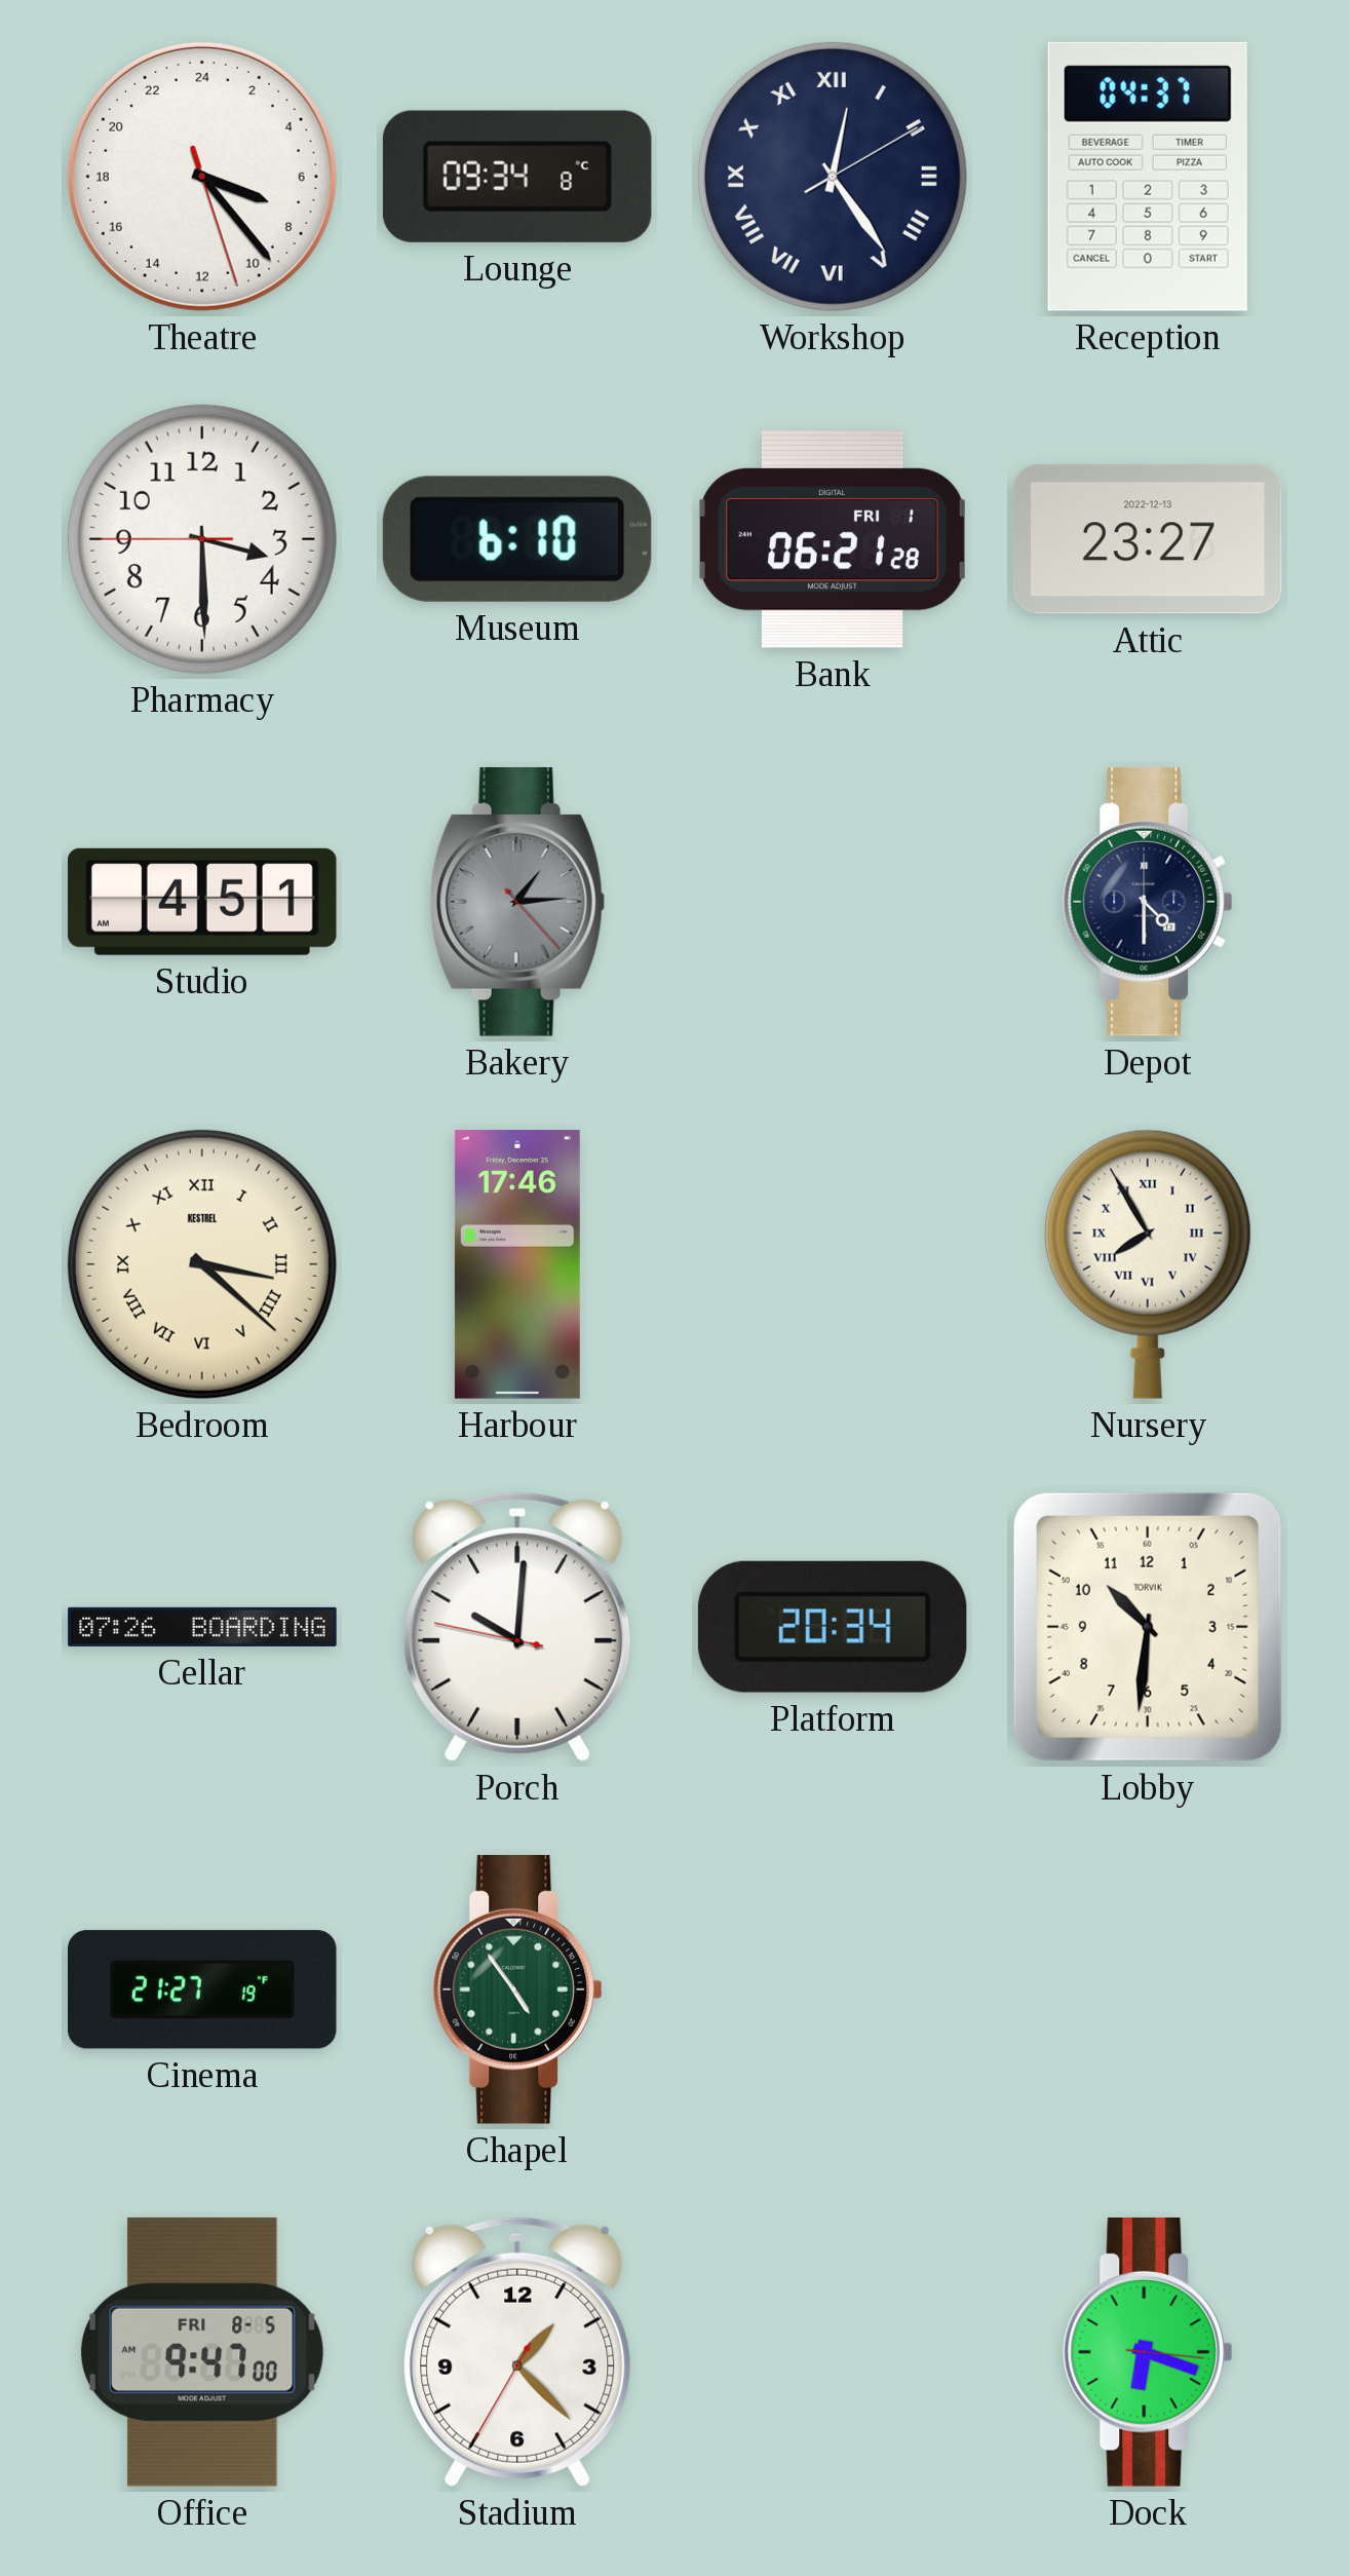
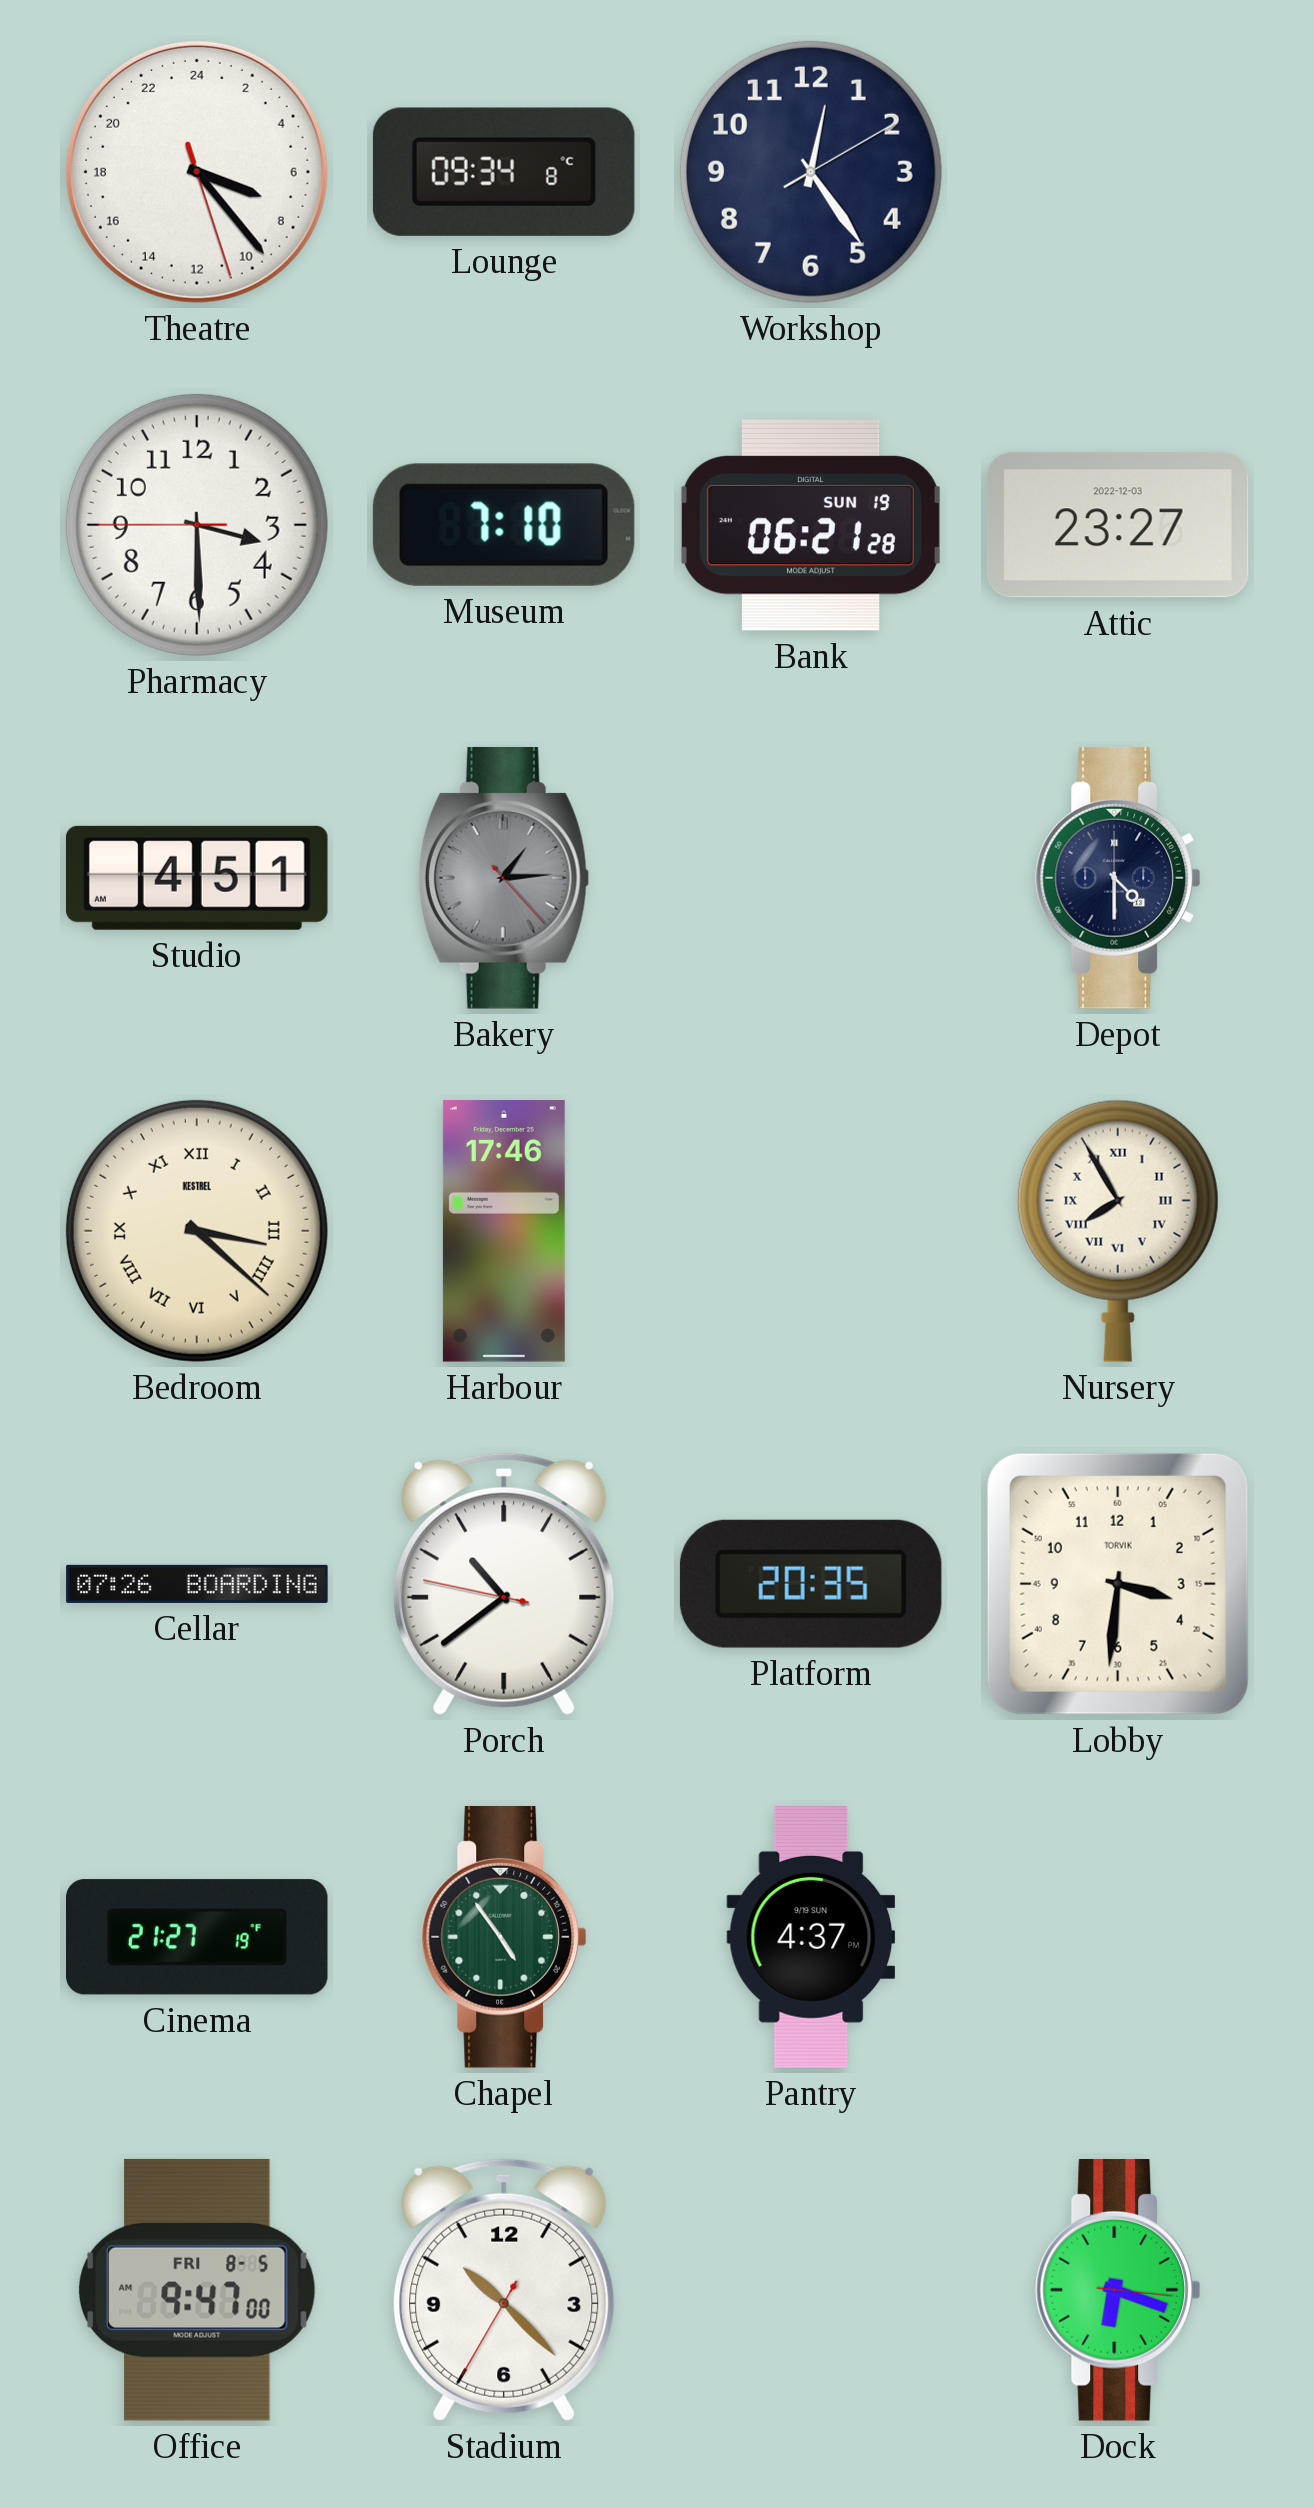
Workshop numerals: Roman -> Arabic (811, 172)
Reception: 04:37 -> none (1148, 177)
Museum: 6:10 -> 7:10 (504, 525)
Bank date: FRI 1 -> SUN 19 (810, 525)
Attic date: 2022-12-13 -> 2022-12-03 (1118, 525)
Porch: 10:00 -> 10:38 (504, 1584)
Platform: 20:34 -> 20:35 (811, 1584)
Lobby: 10:31 -> 3:31 (1118, 1584)
Pantry: none -> 4:37 (811, 1937)
Stadium: 1:22 -> 10:22 (504, 2290)
